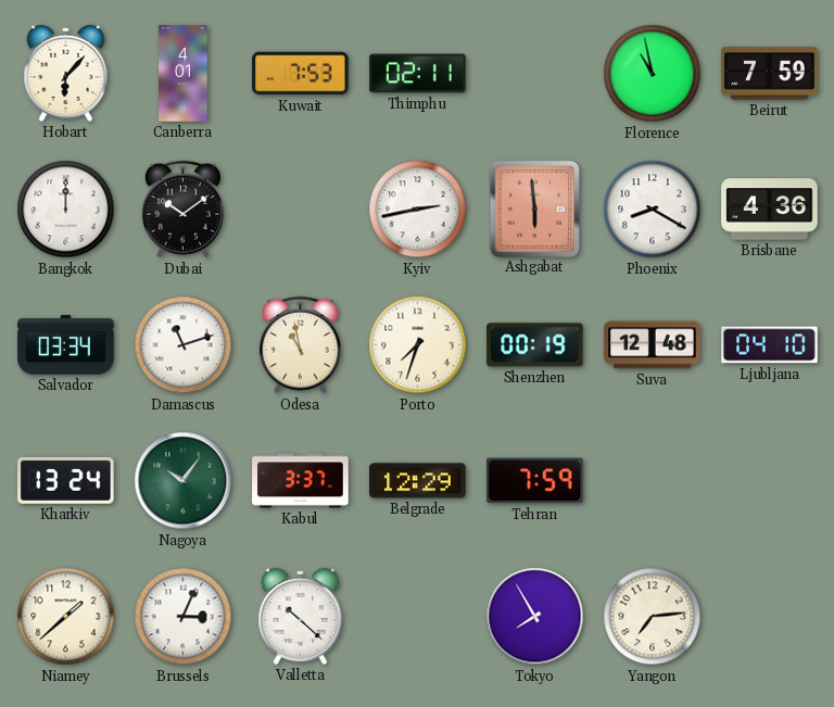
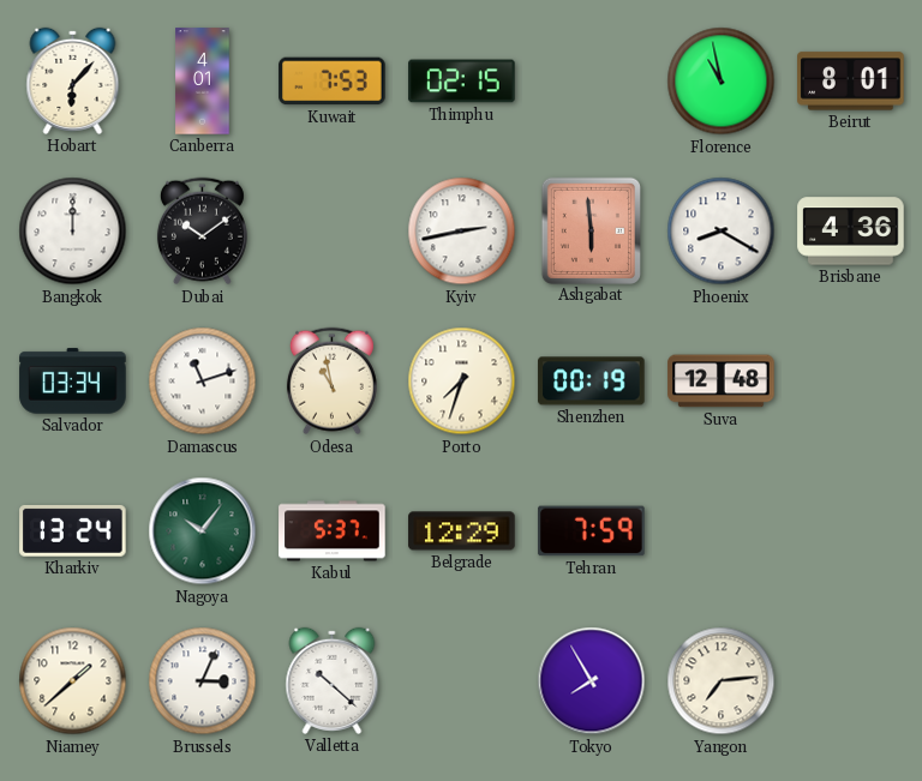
Thimphu: 02:11 -> 02:15 (462, 82)
Beirut: 7:59 -> 8:01 (851, 82)
Ljubljana: 04:10 -> none (770, 345)
Kabul: 3:37 -> 5:37 (333, 531)
